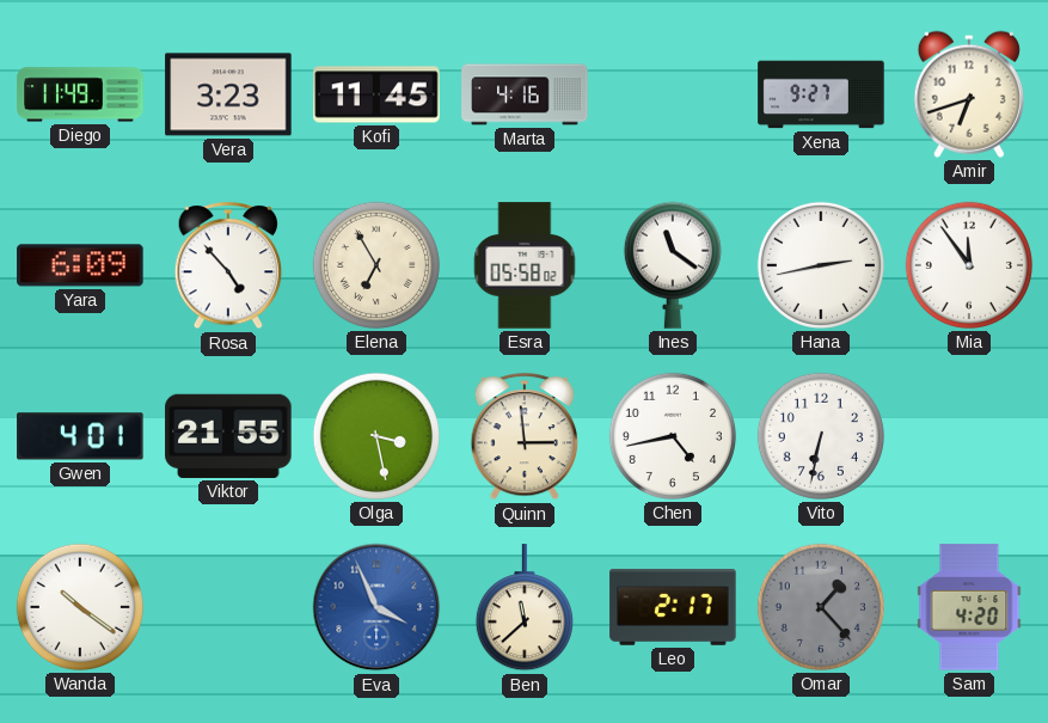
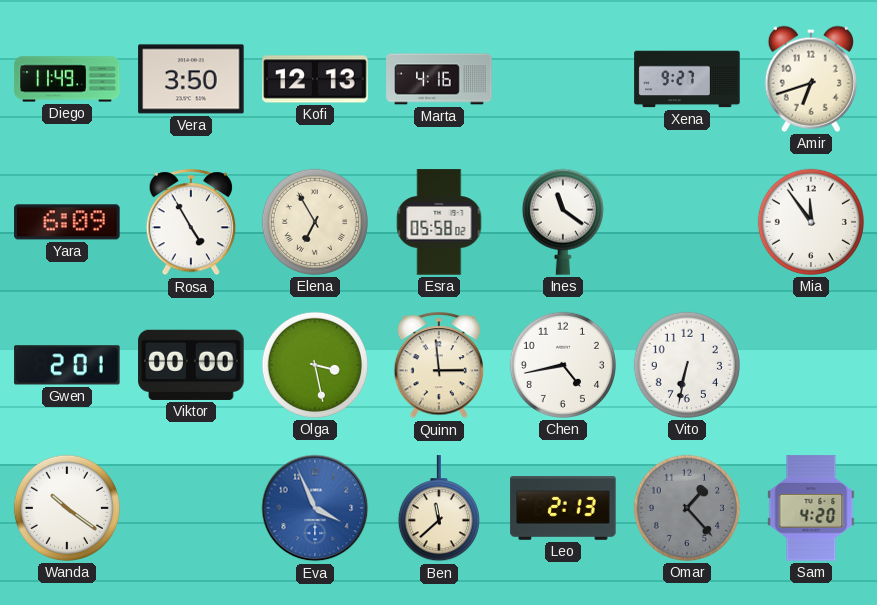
Vera: 3:23 -> 3:50 (191, 79)
Kofi: 11:45 -> 12:13 (315, 79)
Rosa: 4:53 -> 4:55 (191, 223)
Hana: 2:43 -> none (821, 265)
Gwen: 4:01 -> 2:01 (67, 365)
Viktor: 21:55 -> 00:00 (191, 365)
Leo: 2:17 -> 2:13 (563, 509)
